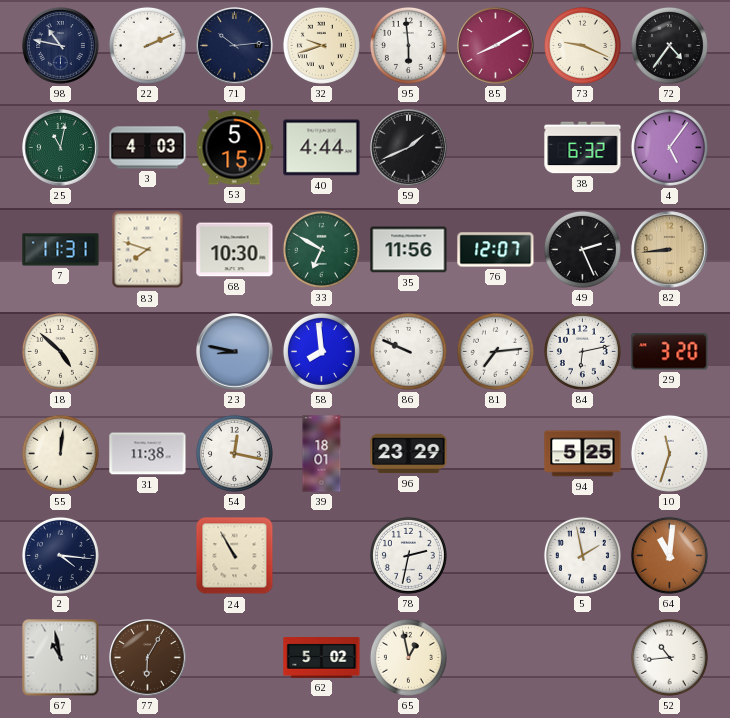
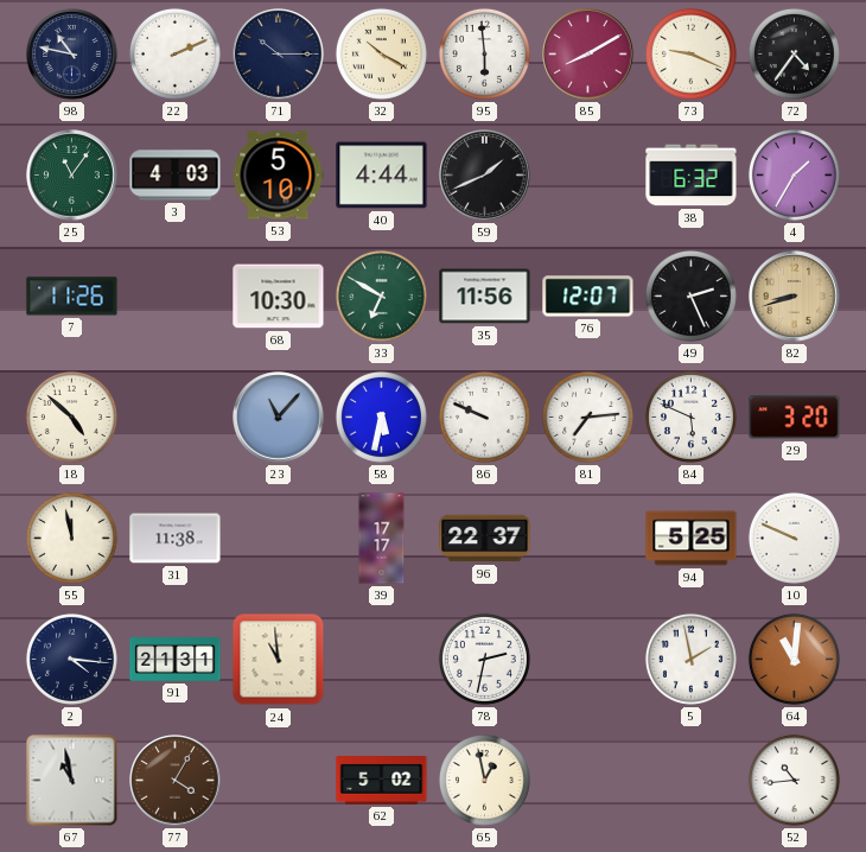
71: 10:14 -> 10:15 (279, 55)
32: 9:42 -> 10:20 (381, 53)
25: 11:02 -> 11:06 (72, 176)
53: 5:15 -> 5:10 (278, 176)
4: 5:06 -> 1:35 (794, 174)
7: 11:31 -> 11:26 (72, 297)
83: 7:48 -> none (148, 250)
82: 8:44 -> 8:42 (795, 297)
23: 8:47 -> 11:07 (279, 418)
58: 7:59 -> 5:32 (381, 417)
84: 6:13 -> 5:49 (690, 417)
55: 12:01 -> 11:58 (71, 538)
54: 12:17 -> none (234, 453)
39: 18:01 -> 17:17 (382, 539)
96: 23:29 -> 22:37 (485, 539)
10: 11:33 -> 9:49 (794, 538)
91: none -> 21:31 (176, 660)
24: 10:55 -> 10:59 (279, 660)
77: 6:05 -> 4:05 (176, 781)
